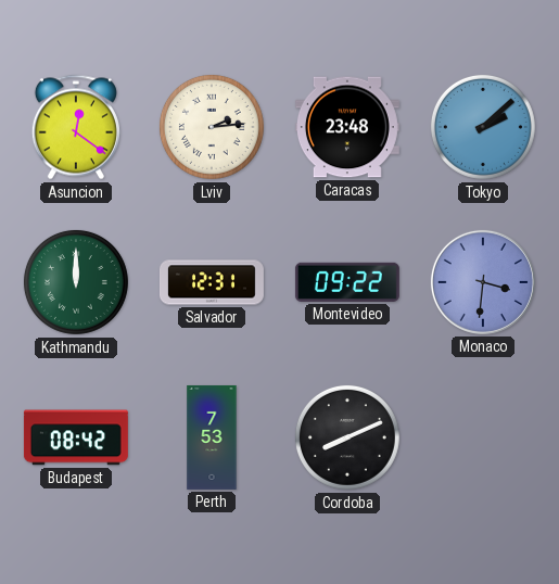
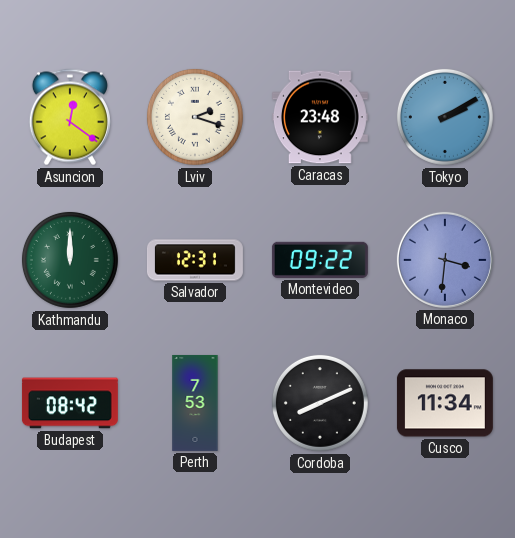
Lviv: 2:14 -> 2:18 (195, 117)
Tokyo: 2:08 -> 2:10 (445, 117)
Cusco: none -> 11:34 (445, 403)
